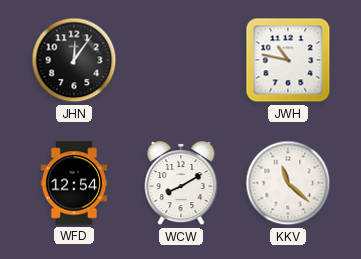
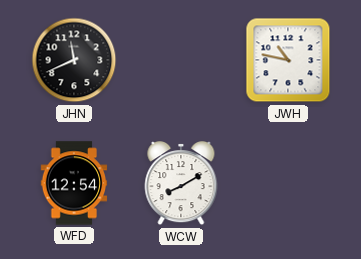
JHN: 12:06 -> 11:41 (74, 60)
KKV: 11:22 -> none (288, 183)
